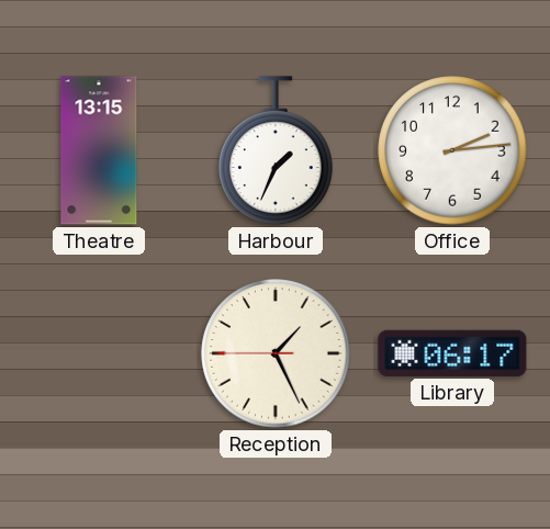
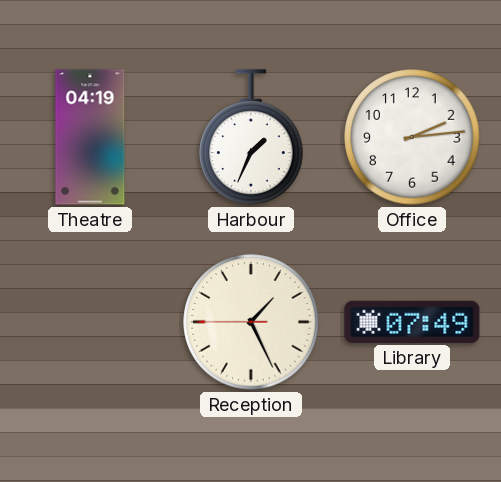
Theatre: 13:15 -> 04:19 (90, 137)
Library: 06:17 -> 07:49 (412, 322)
